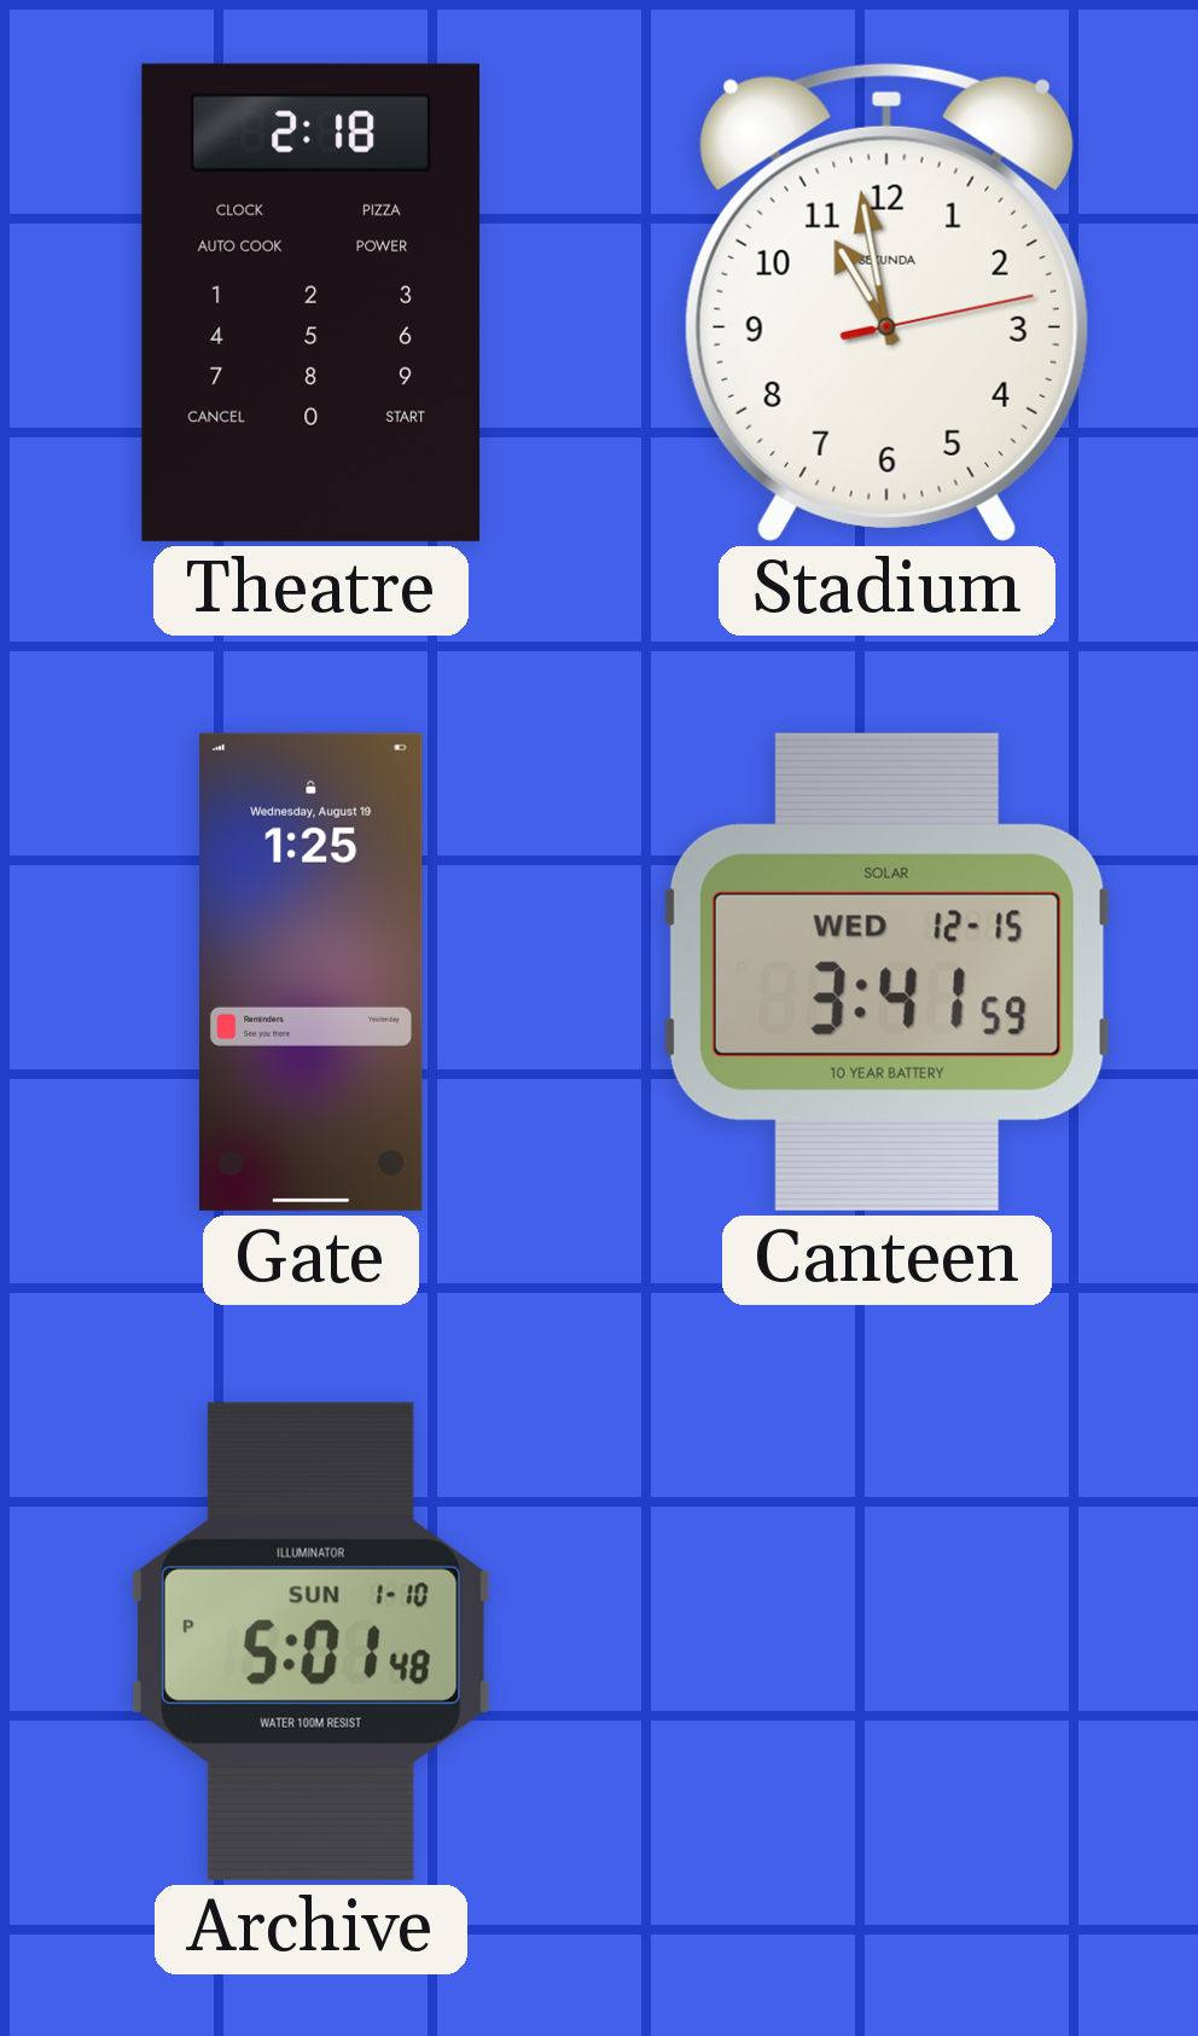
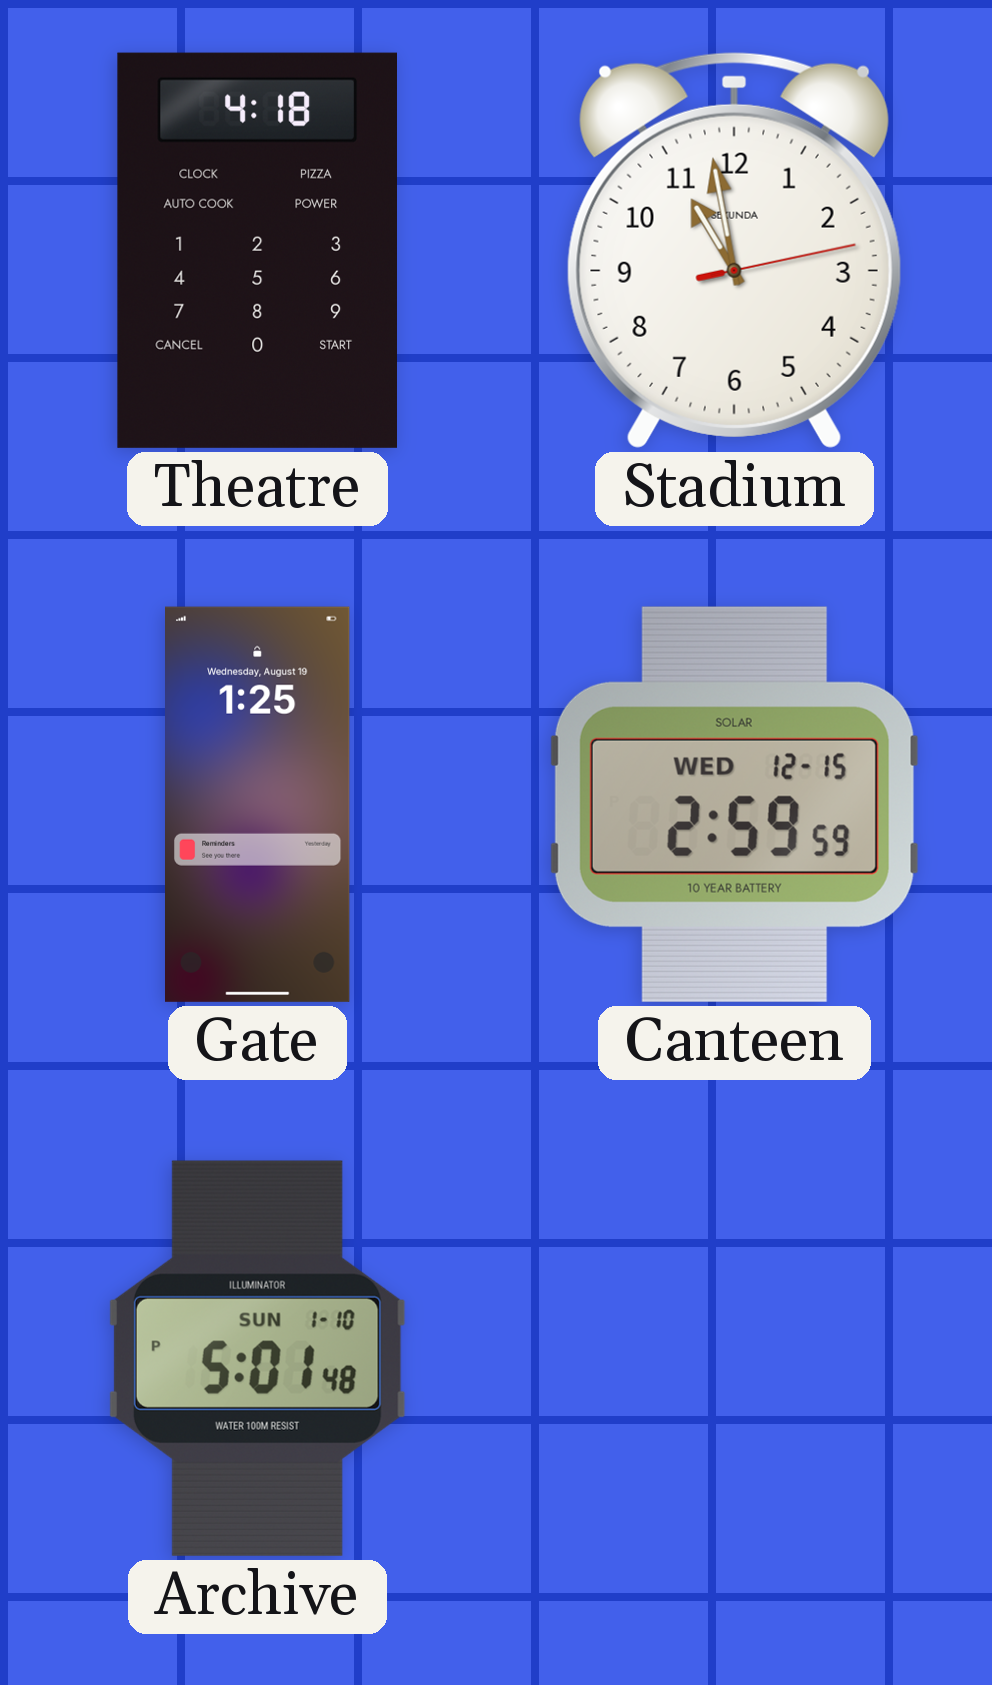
Theatre: 2:18 -> 4:18 (257, 250)
Canteen: 3:41 -> 2:59 (734, 804)
